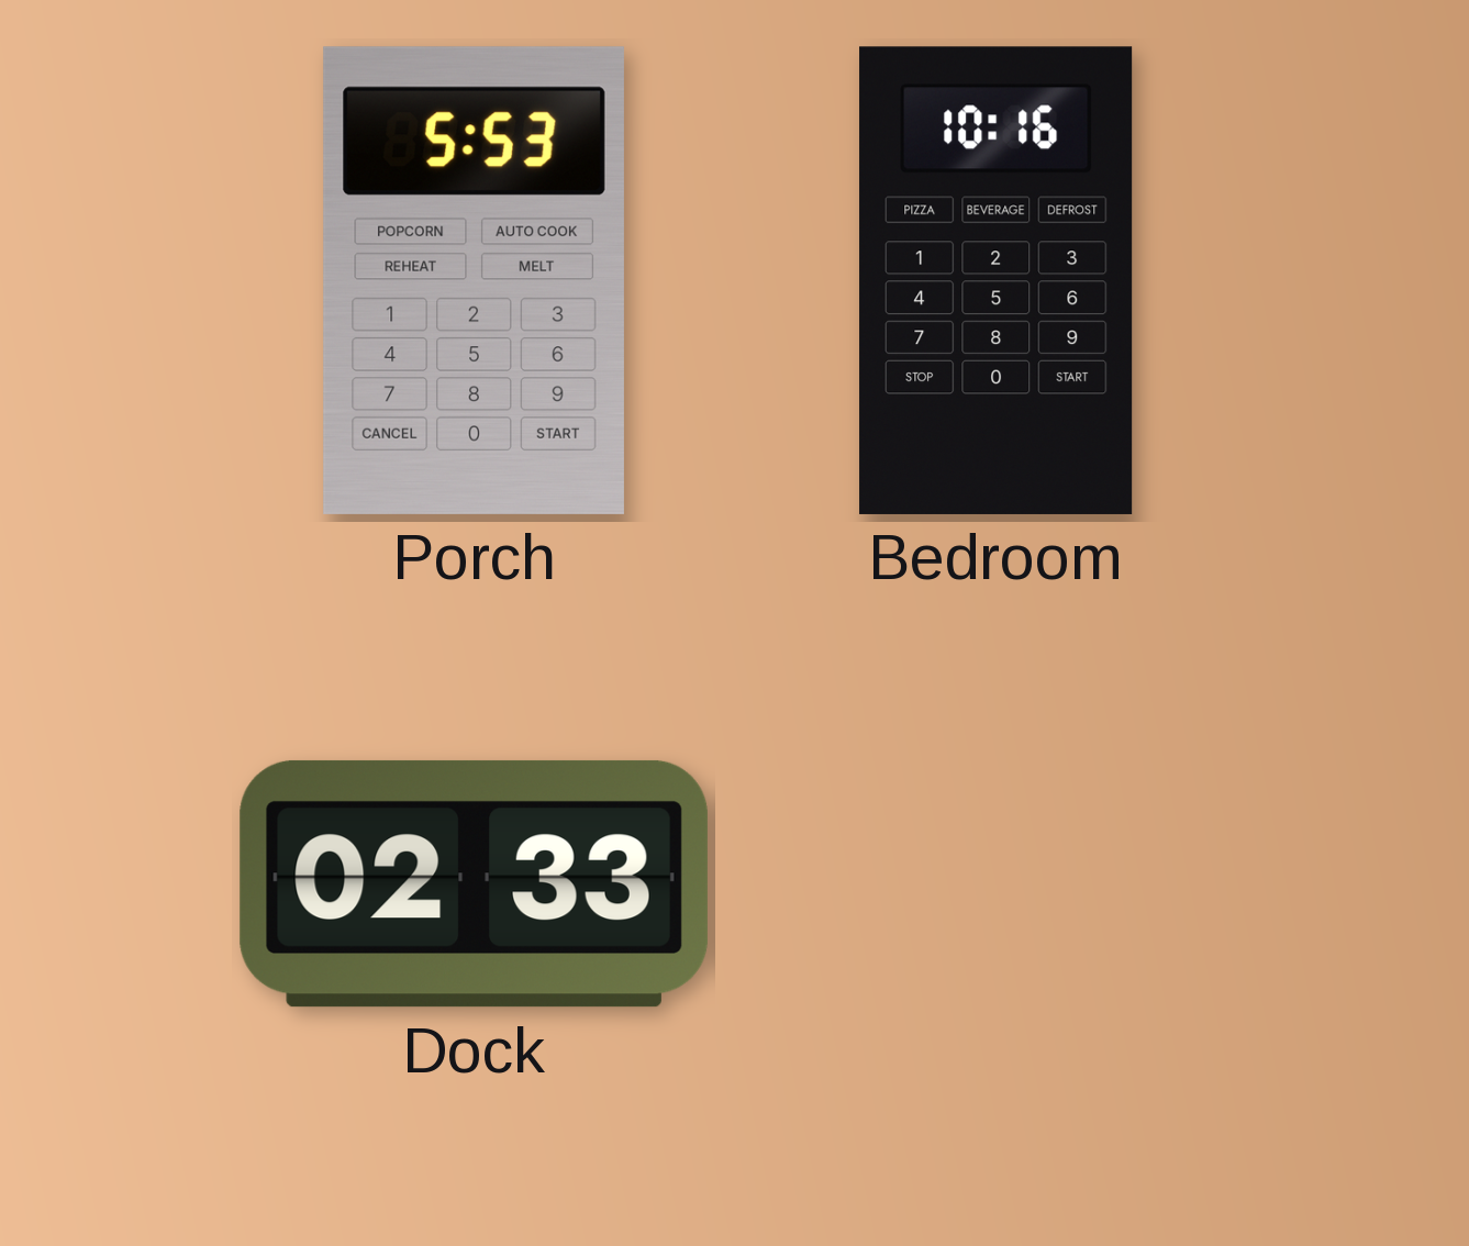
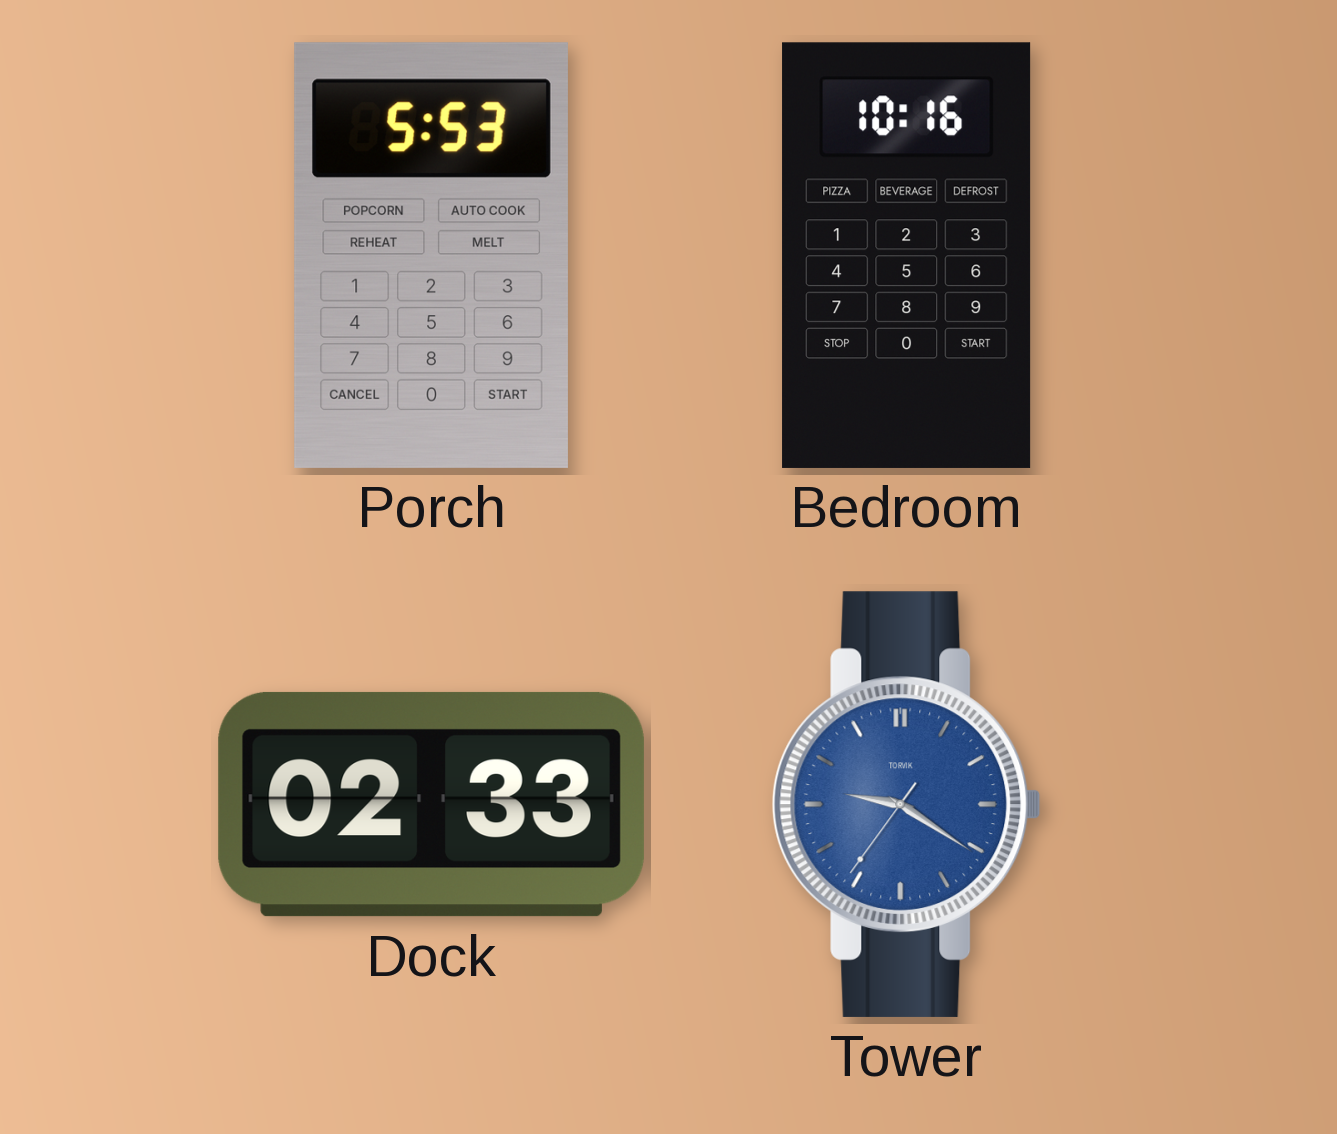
Tower: none -> 9:20 (906, 804)
